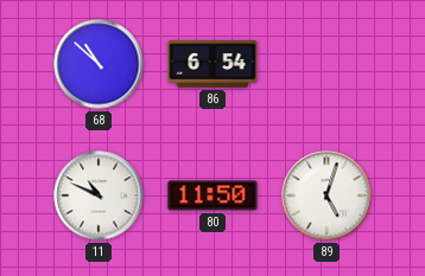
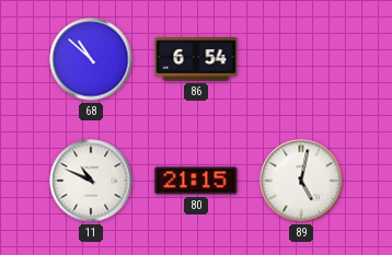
80: 11:50 -> 21:15 (196, 181)
89: 5:03 -> 5:02 (301, 181)
